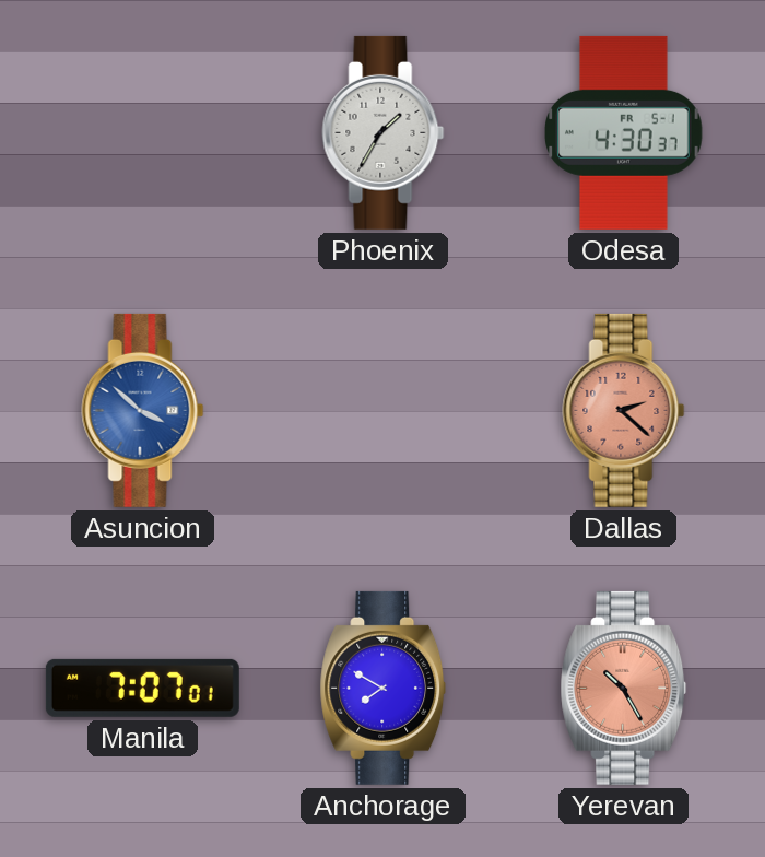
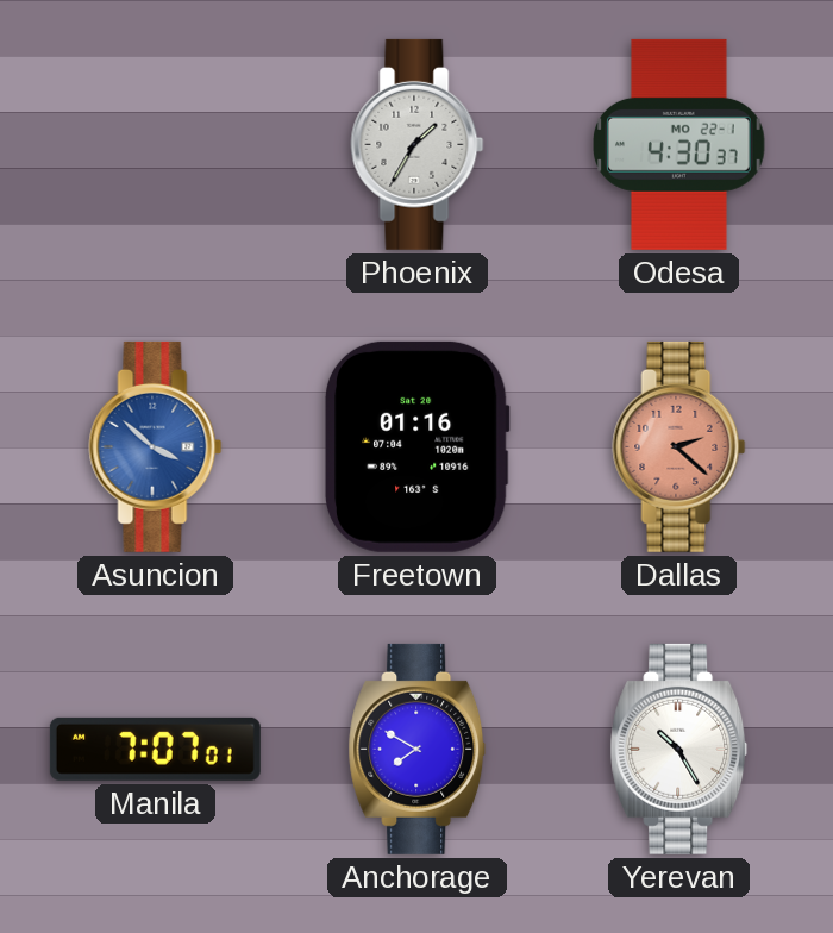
Odesa date: FR 5-1 -> MO 22-1 (679, 144)
Freetown: none -> 01:16 (416, 446)
Yerevan dial: salmon -> white (679, 749)
